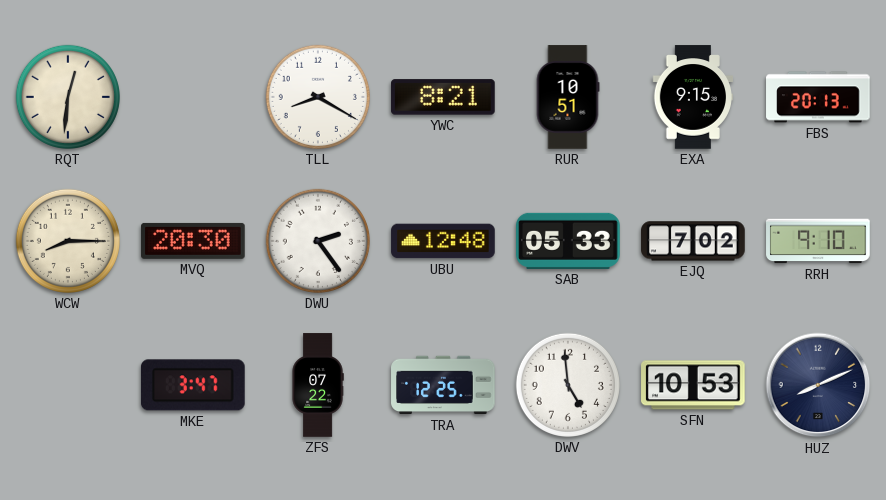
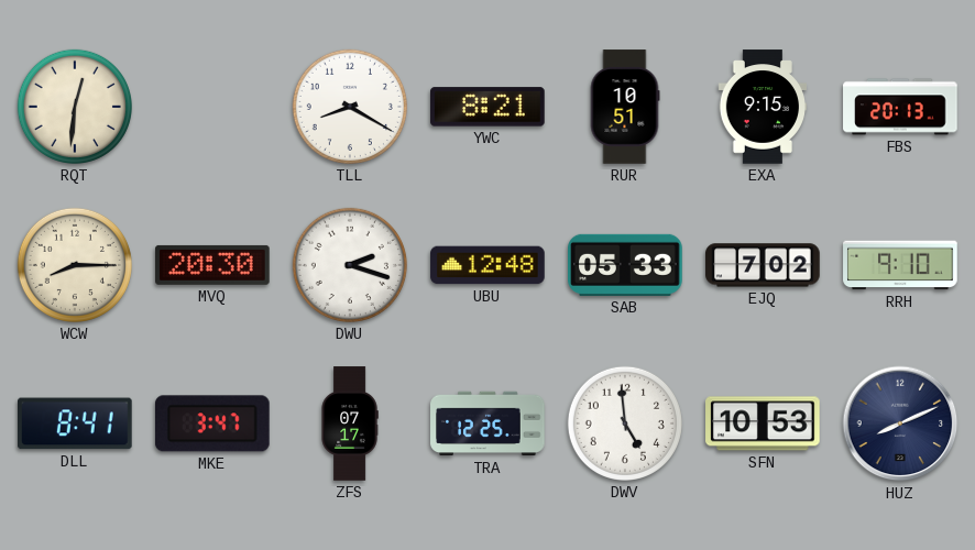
DWU: 2:24 -> 2:18 (350, 265)
DLL: none -> 8:41 (76, 424)
ZFS: 07:22 -> 07:17 (350, 424)
